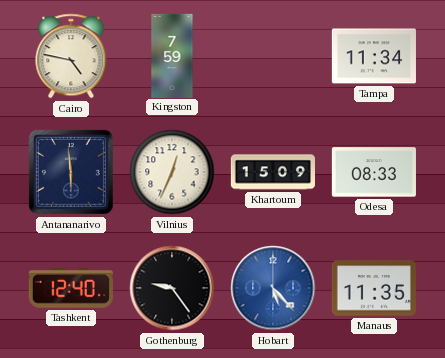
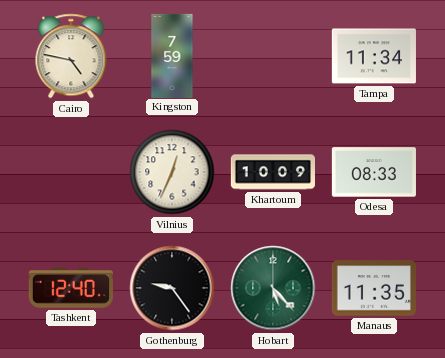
Antananarivo: 5:59 -> none (71, 172)
Khartoum: 15:09 -> 10:09 (272, 172)
Hobart dial: blue -> green (273, 288)
